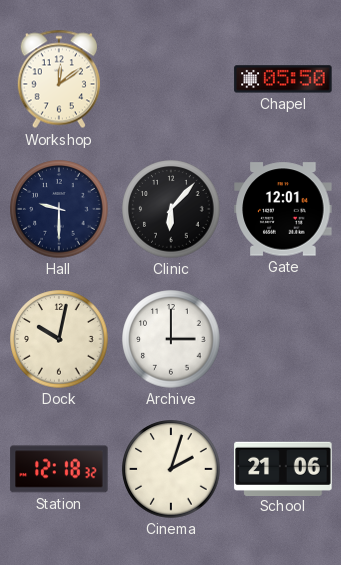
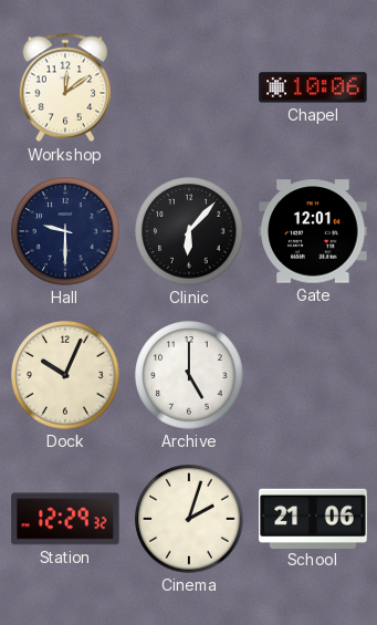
Chapel: 05:50 -> 10:06 (313, 87)
Dock: 10:02 -> 10:04 (65, 375)
Archive: 3:00 -> 5:00 (189, 375)
Station: 12:18 -> 12:29 (65, 519)
